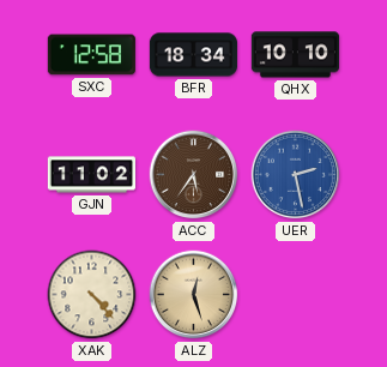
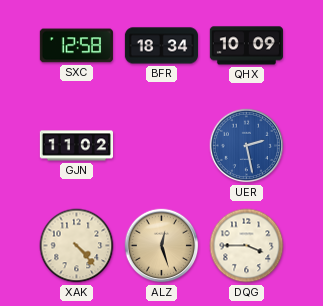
QHX: 10:10 -> 10:09 (246, 46)
ACC: 5:36 -> none (194, 175)
DQG: none -> 3:45 (247, 246)
